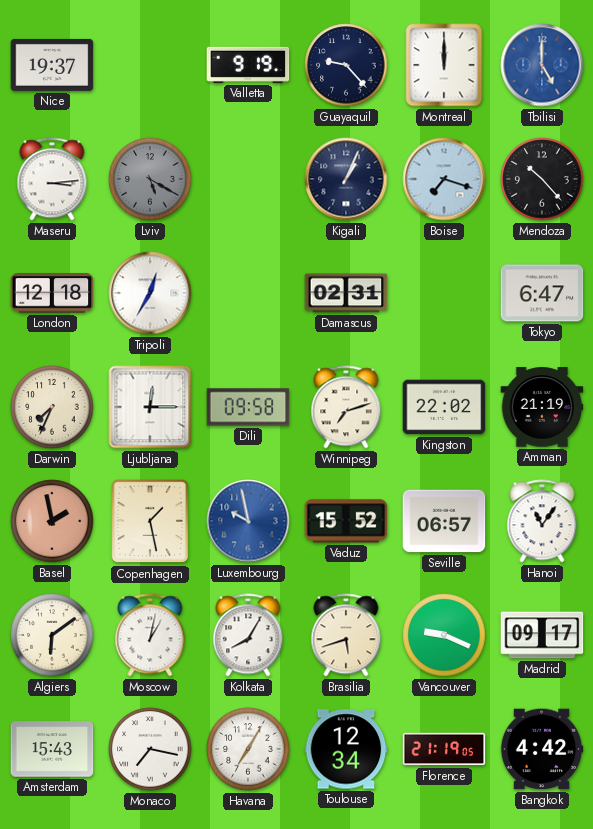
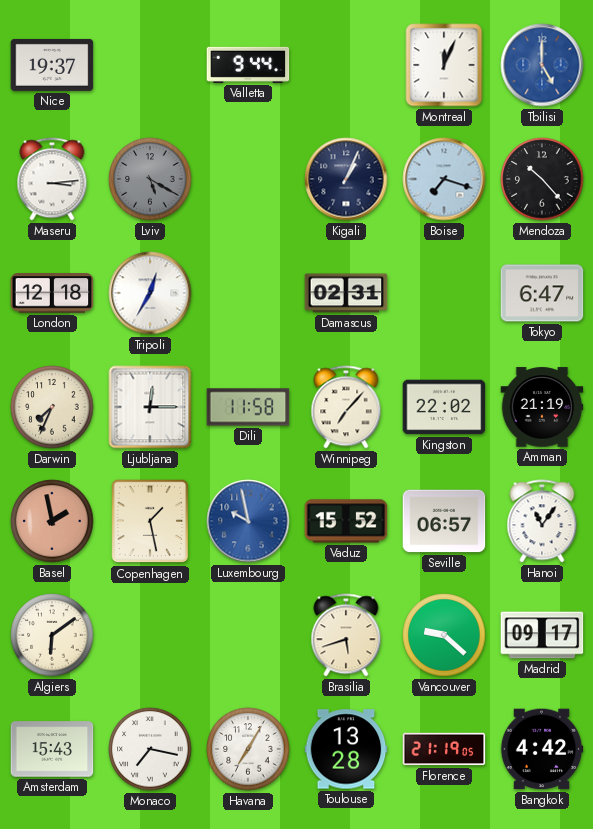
Valletta: 9:19 -> 9:44 (248, 65)
Guayaquil: 9:23 -> none (346, 65)
Montreal: 12:00 -> 12:04 (444, 65)
Dili: 09:58 -> 11:58 (248, 407)
Winnipeg: 7:12 -> 7:07 (346, 407)
Moscow: 1:02 -> none (150, 635)
Kolkata: 8:05 -> none (248, 635)
Vancouver: 9:19 -> 9:22 (444, 635)
Toulouse: 12:34 -> 13:28 (346, 749)
